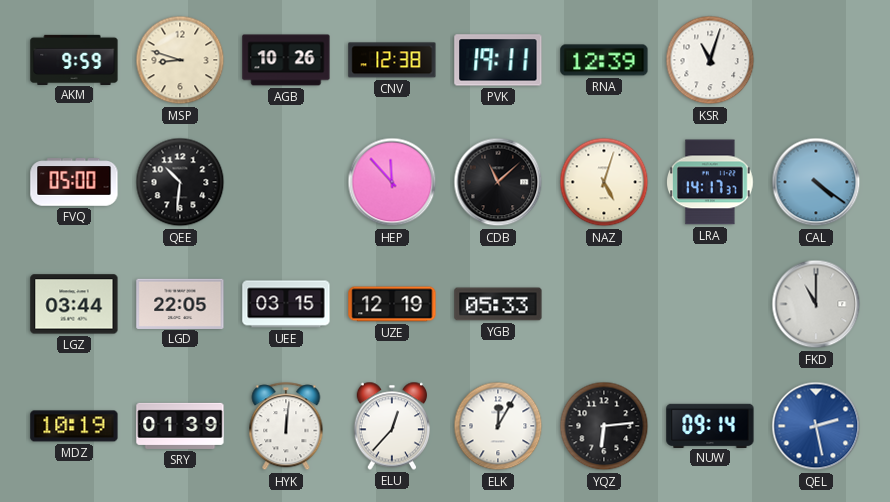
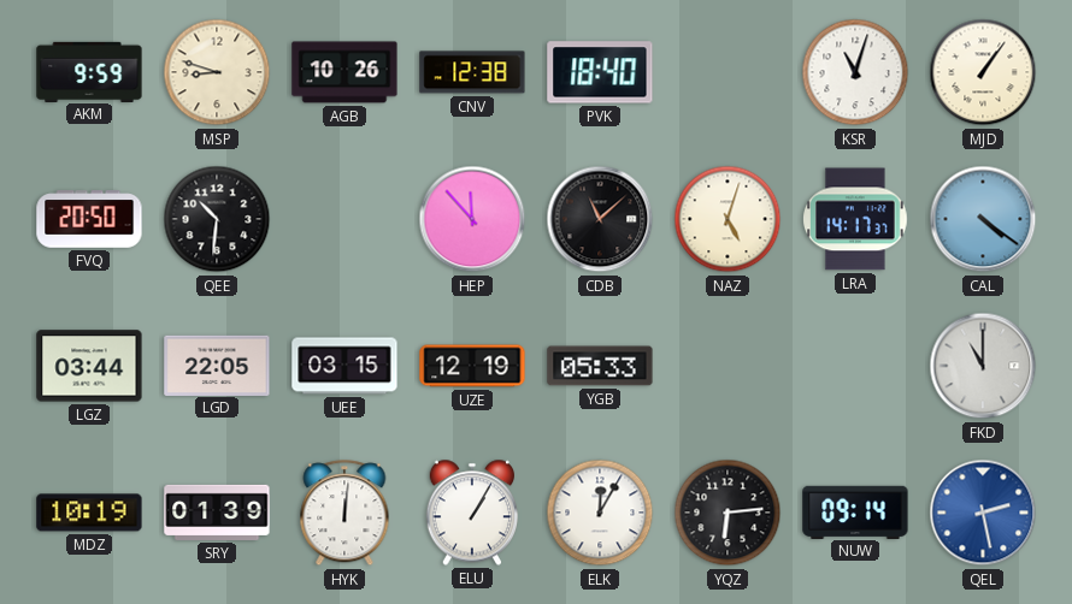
PVK: 19:11 -> 18:40 (600, 72)
RNA: 12:39 -> none (604, 60)
MJD: none -> 1:06 (983, 72)
FVQ: 05:00 -> 20:50 (89, 219)
ELU: 12:37 -> 1:05 (471, 513)
